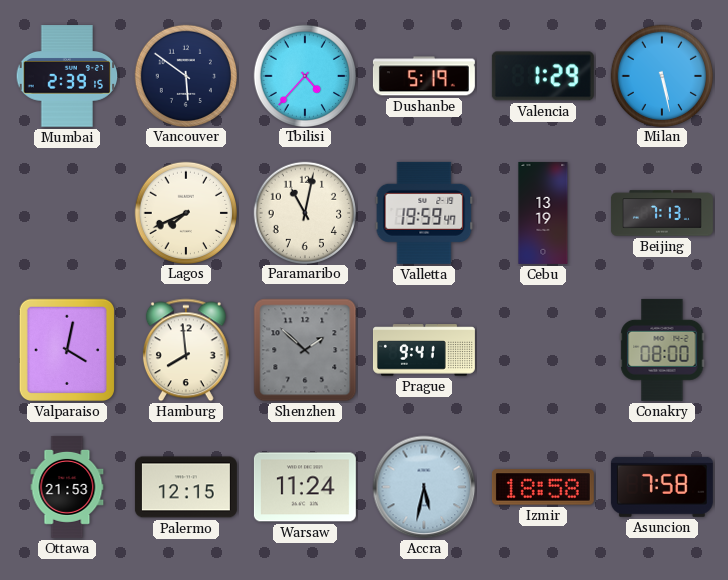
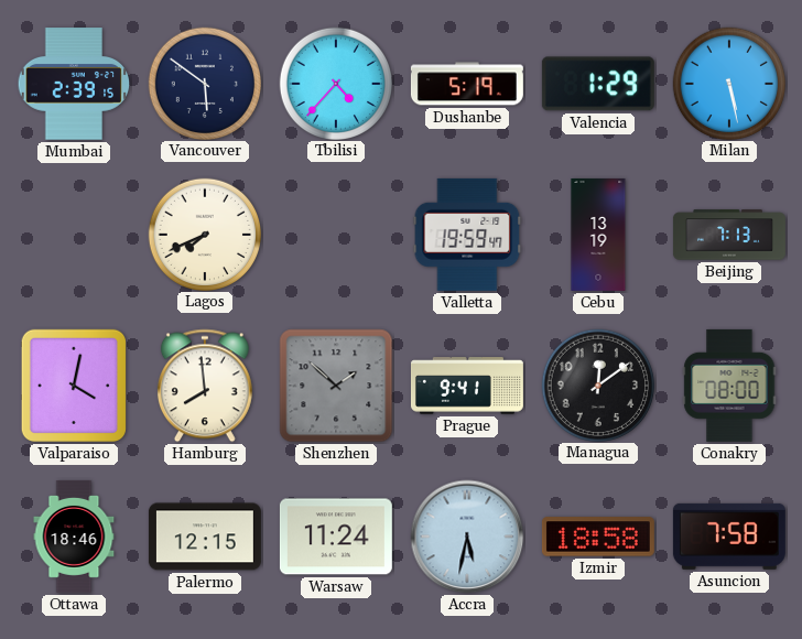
Paramaribo: 11:02 -> none (304, 212)
Managua: none -> 12:09 (597, 385)
Ottawa: 21:53 -> 18:46 (74, 537)
